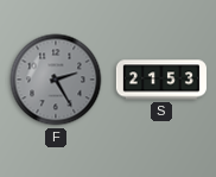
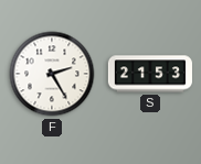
F dial: grey -> white (52, 74)
